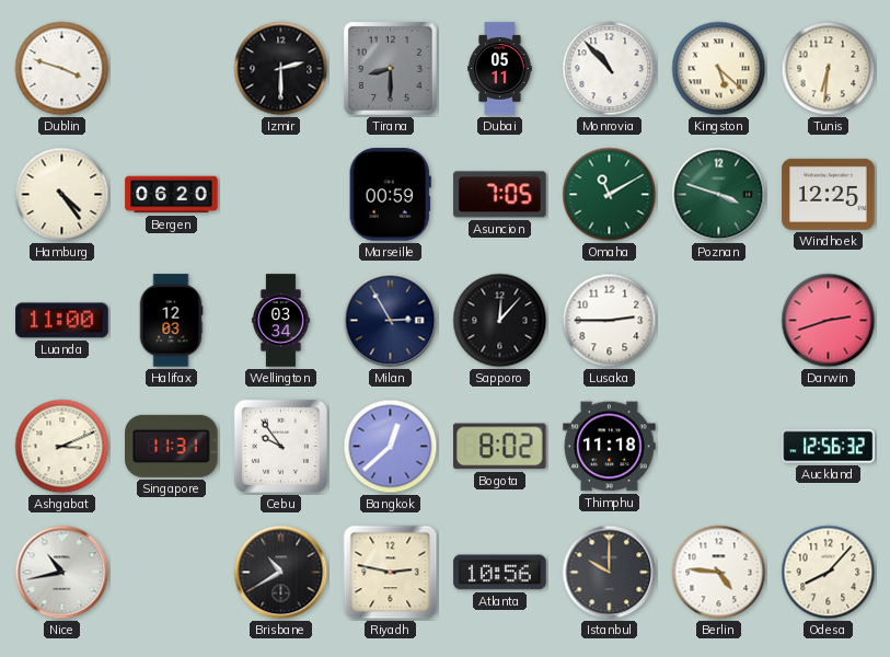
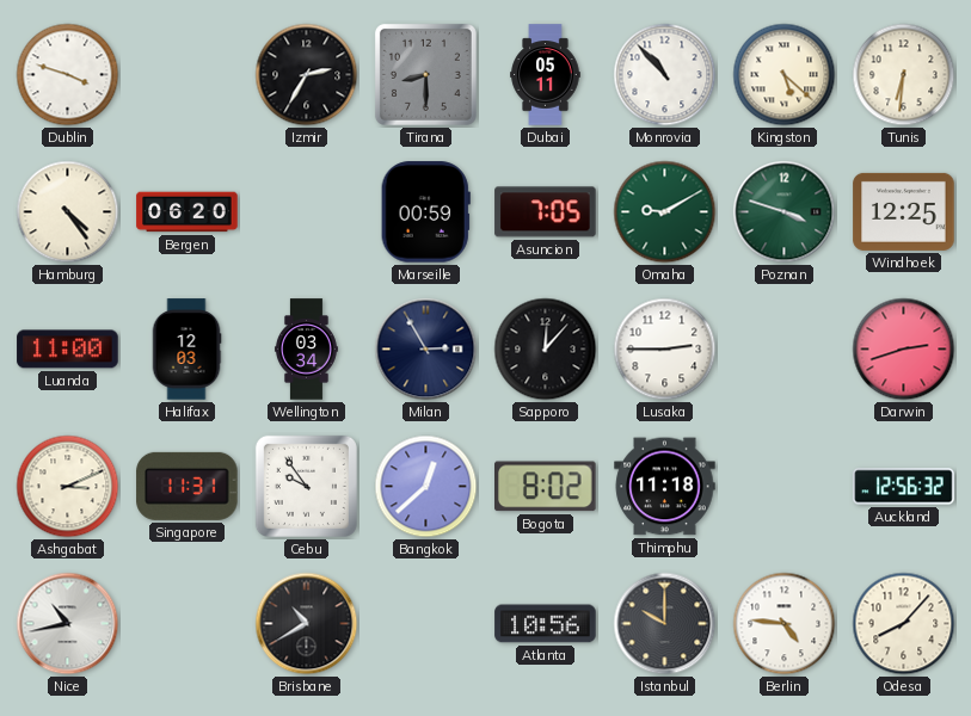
Izmir: 2:30 -> 2:35 (307, 75)
Omaha: 11:10 -> 9:10 (665, 212)
Riyadh: 2:47 -> none (391, 573)
